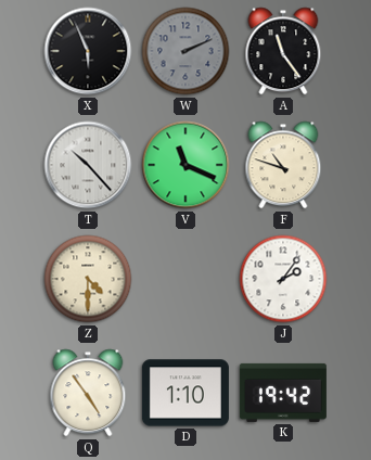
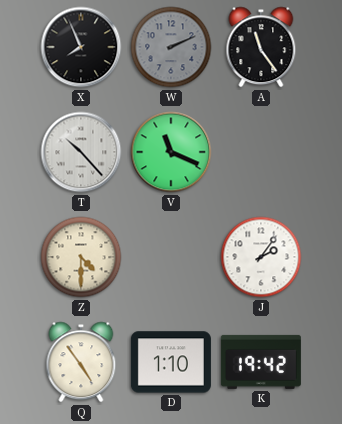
X: 5:56 -> 7:56 (81, 47)
F: 10:48 -> none (283, 165)
